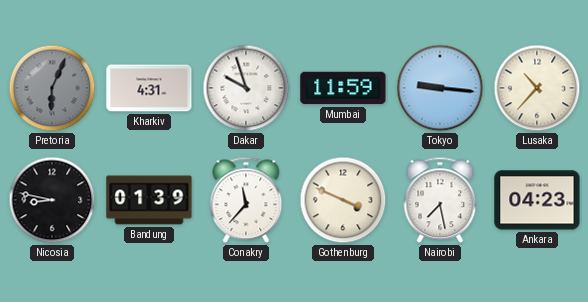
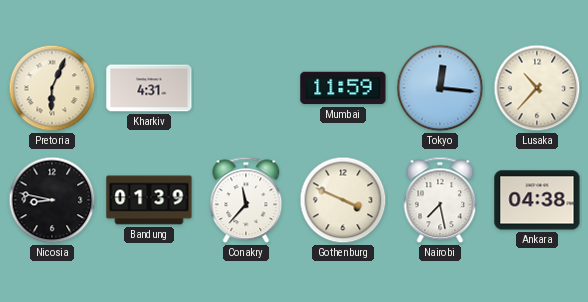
Pretoria dial: grey -> cream (52, 88)
Dakar: 9:57 -> none (246, 88)
Tokyo: 9:16 -> 12:16 (440, 88)
Ankara: 04:23 -> 04:38 (537, 200)
